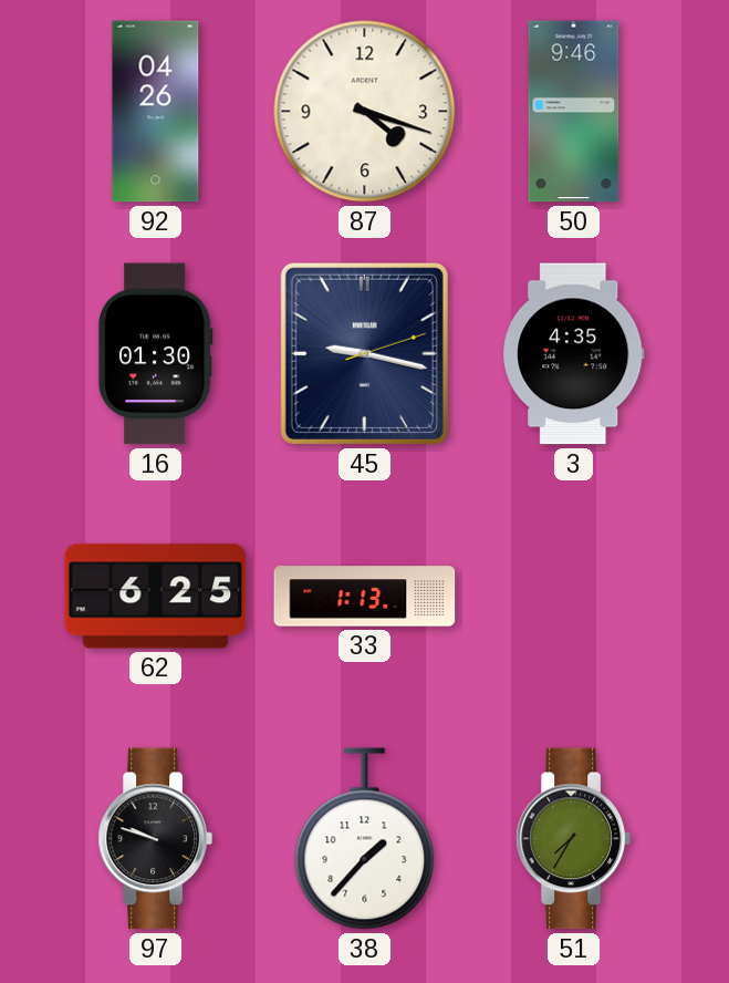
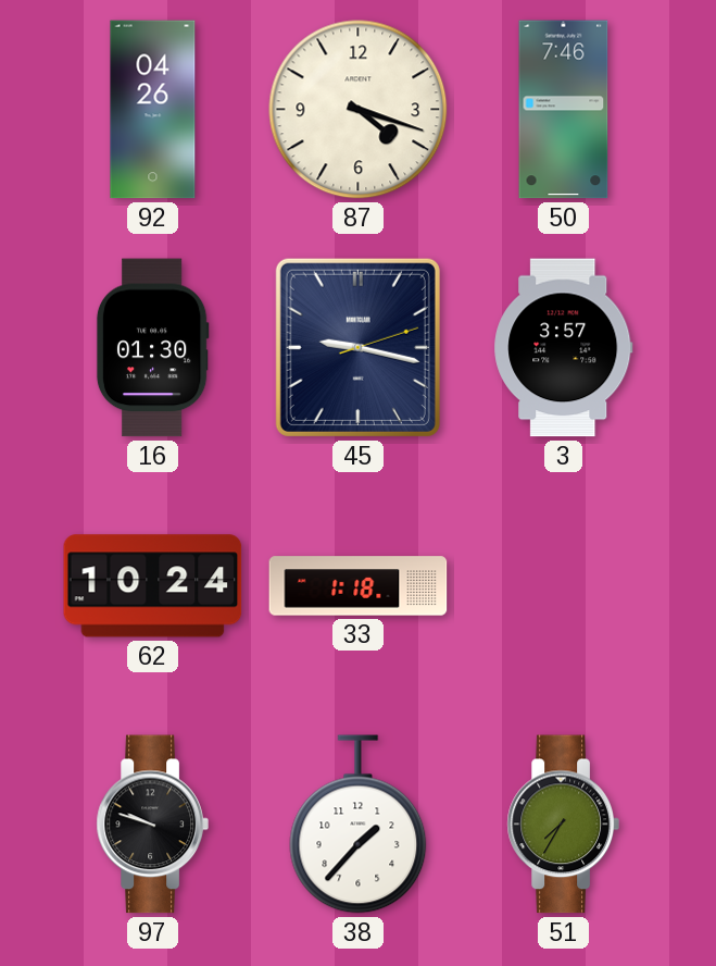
50: 9:46 -> 7:46 (564, 110)
3: 4:35 -> 3:57 (564, 348)
62: 6:25 -> 10:24 (153, 586)
33: 1:13 -> 1:18 (359, 586)
